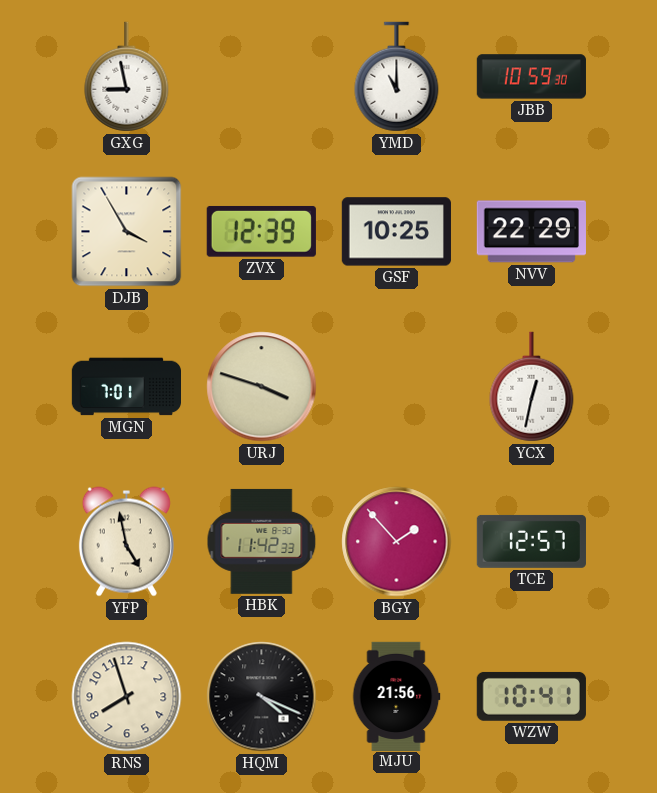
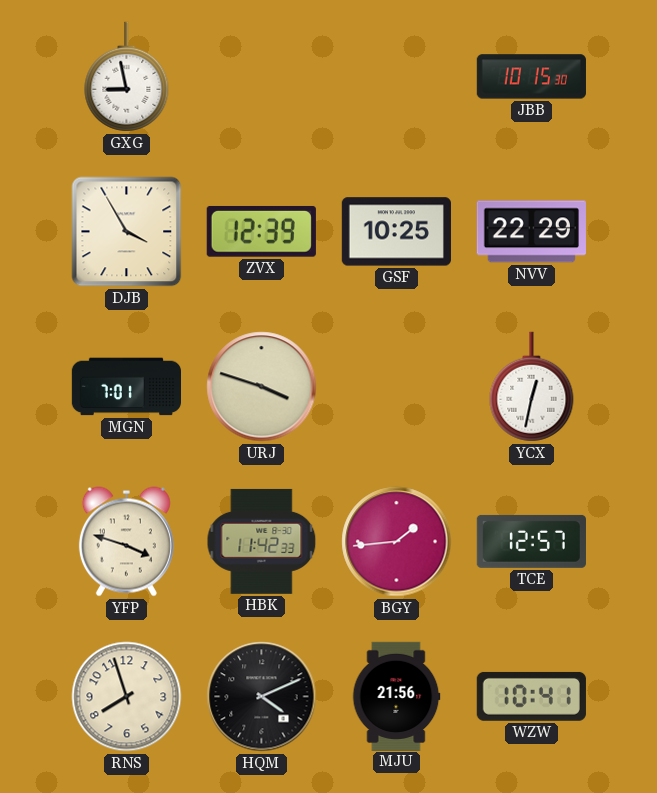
YMD: 11:00 -> none (397, 77)
JBB: 10:59 -> 10:15 (531, 77)
YFP: 4:58 -> 3:48 (126, 542)
BGY: 1:53 -> 1:44 (397, 542)
HQM: 4:19 -> 4:11 (262, 697)
